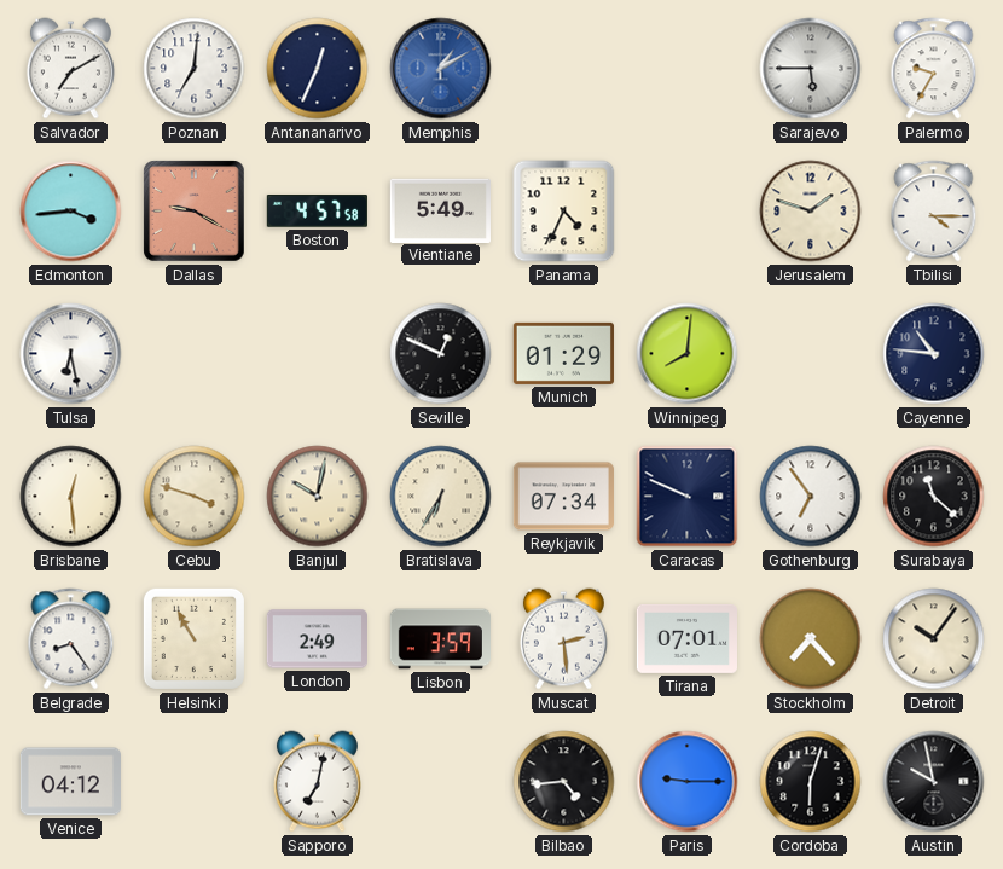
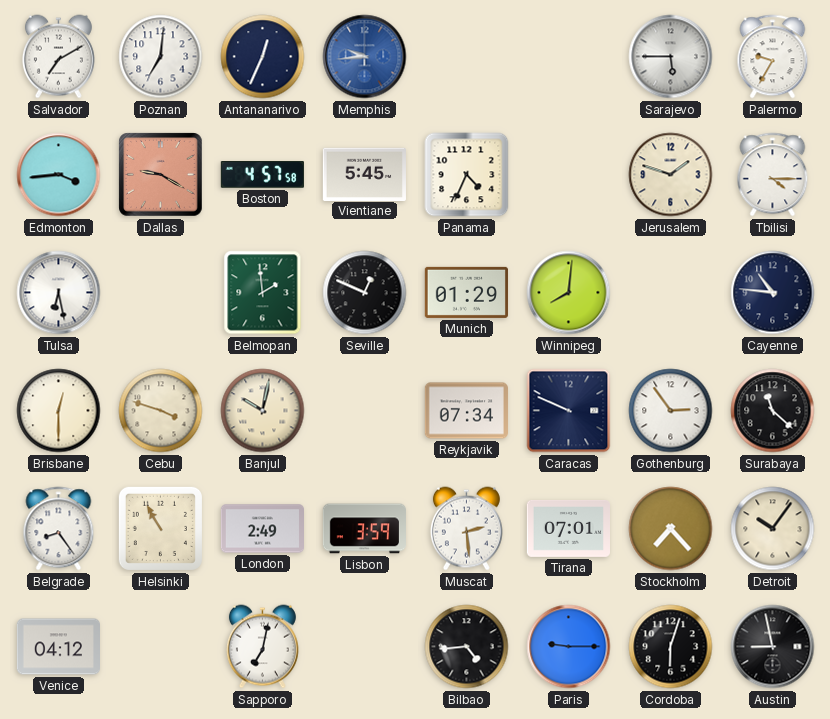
Memphis: 1:10 -> 9:44 (365, 57)
Vientiane: 5:49 -> 5:45 (364, 174)
Belmopan: none -> 1:59 (263, 293)
Brisbane: 12:29 -> 12:30 (59, 411)
Bratislava: 6:35 -> none (441, 497)
Gothenburg: 6:54 -> 2:54 (671, 411)
Austin: 9:58 -> 8:58 (773, 647)
